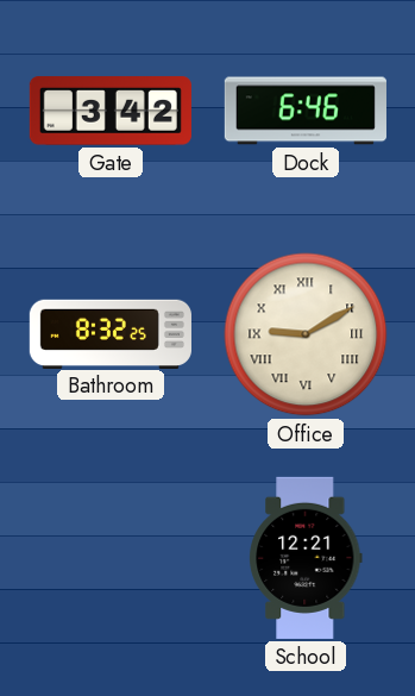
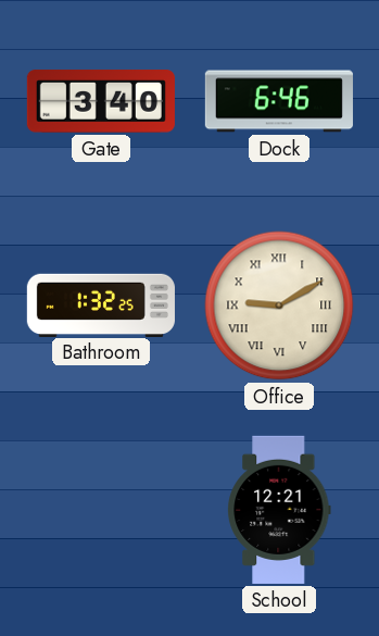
Gate: 3:42 -> 3:40 (101, 101)
Bathroom: 8:32 -> 1:32 (101, 304)
